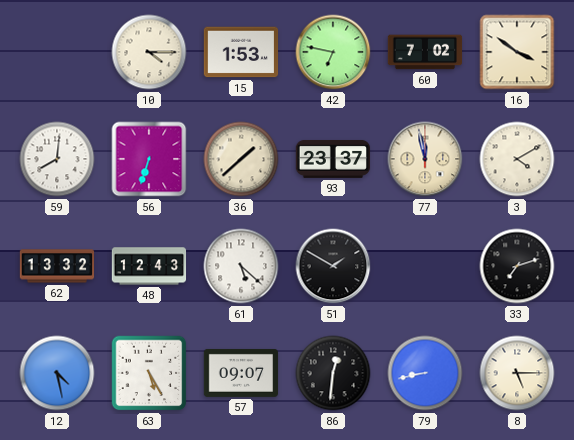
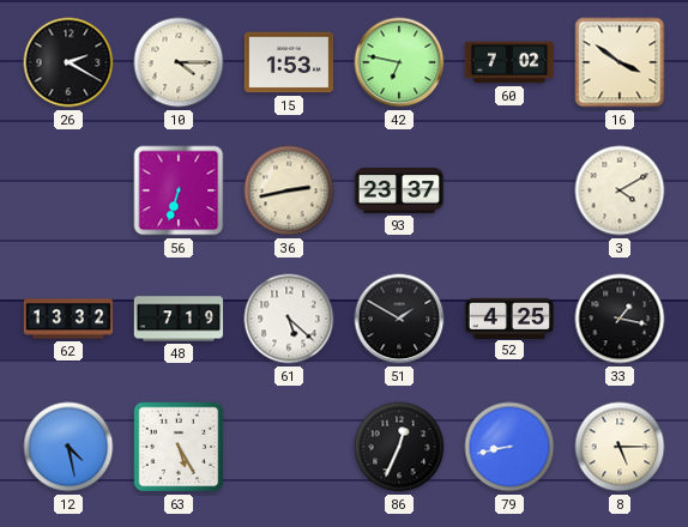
26: none -> 2:20 (68, 62)
59: 8:01 -> none (57, 159)
36: 1:38 -> 2:43 (289, 190)
77: 11:58 -> none (425, 159)
48: 12:43 -> 7:19 (179, 319)
52: none -> 4:25 (509, 317)
33: 7:12 -> 1:17 (620, 319)
57: 09:07 -> none (241, 373)
86: 12:31 -> 12:34 (399, 447)
